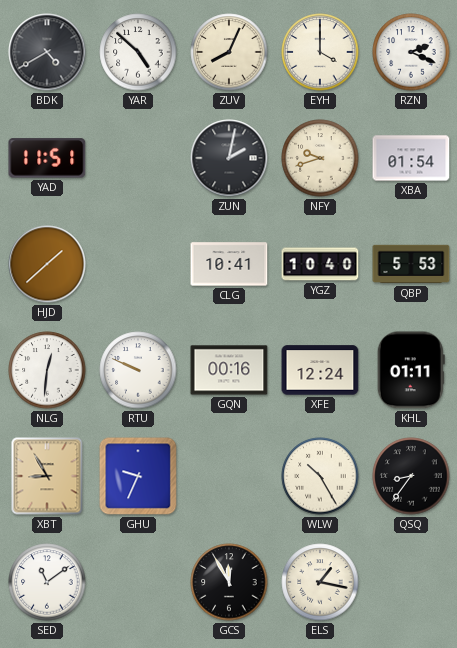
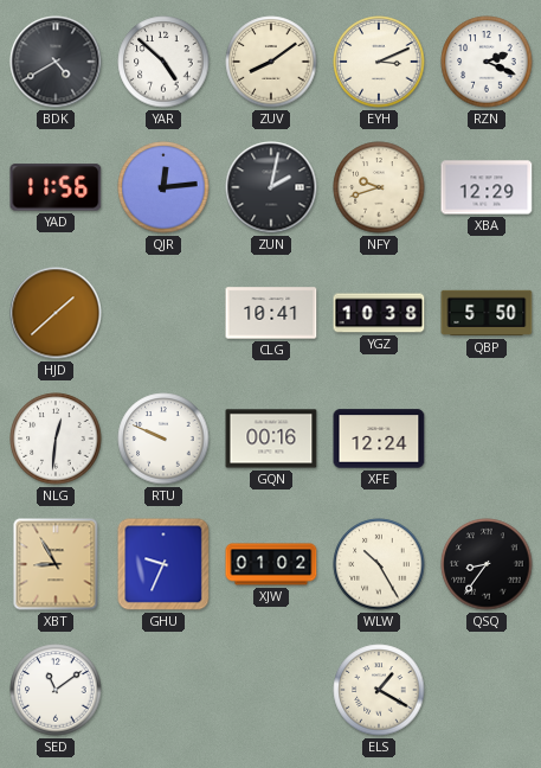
ZUV: 8:04 -> 8:09 (271, 62)
EYH: 4:00 -> 3:11 (379, 62)
YAD: 11:51 -> 11:56 (56, 187)
QJR: none -> 12:14 (163, 187)
XBA: 01:54 -> 12:29 (487, 187)
YGZ: 10:40 -> 10:38 (379, 313)
QBP: 5:53 -> 5:50 (487, 313)
KHL: 01:11 -> none (411, 370)
XJW: none -> 01:02 (271, 564)
GCS: 11:55 -> none (229, 582)
ELS: 1:17 -> 1:20 (379, 690)
